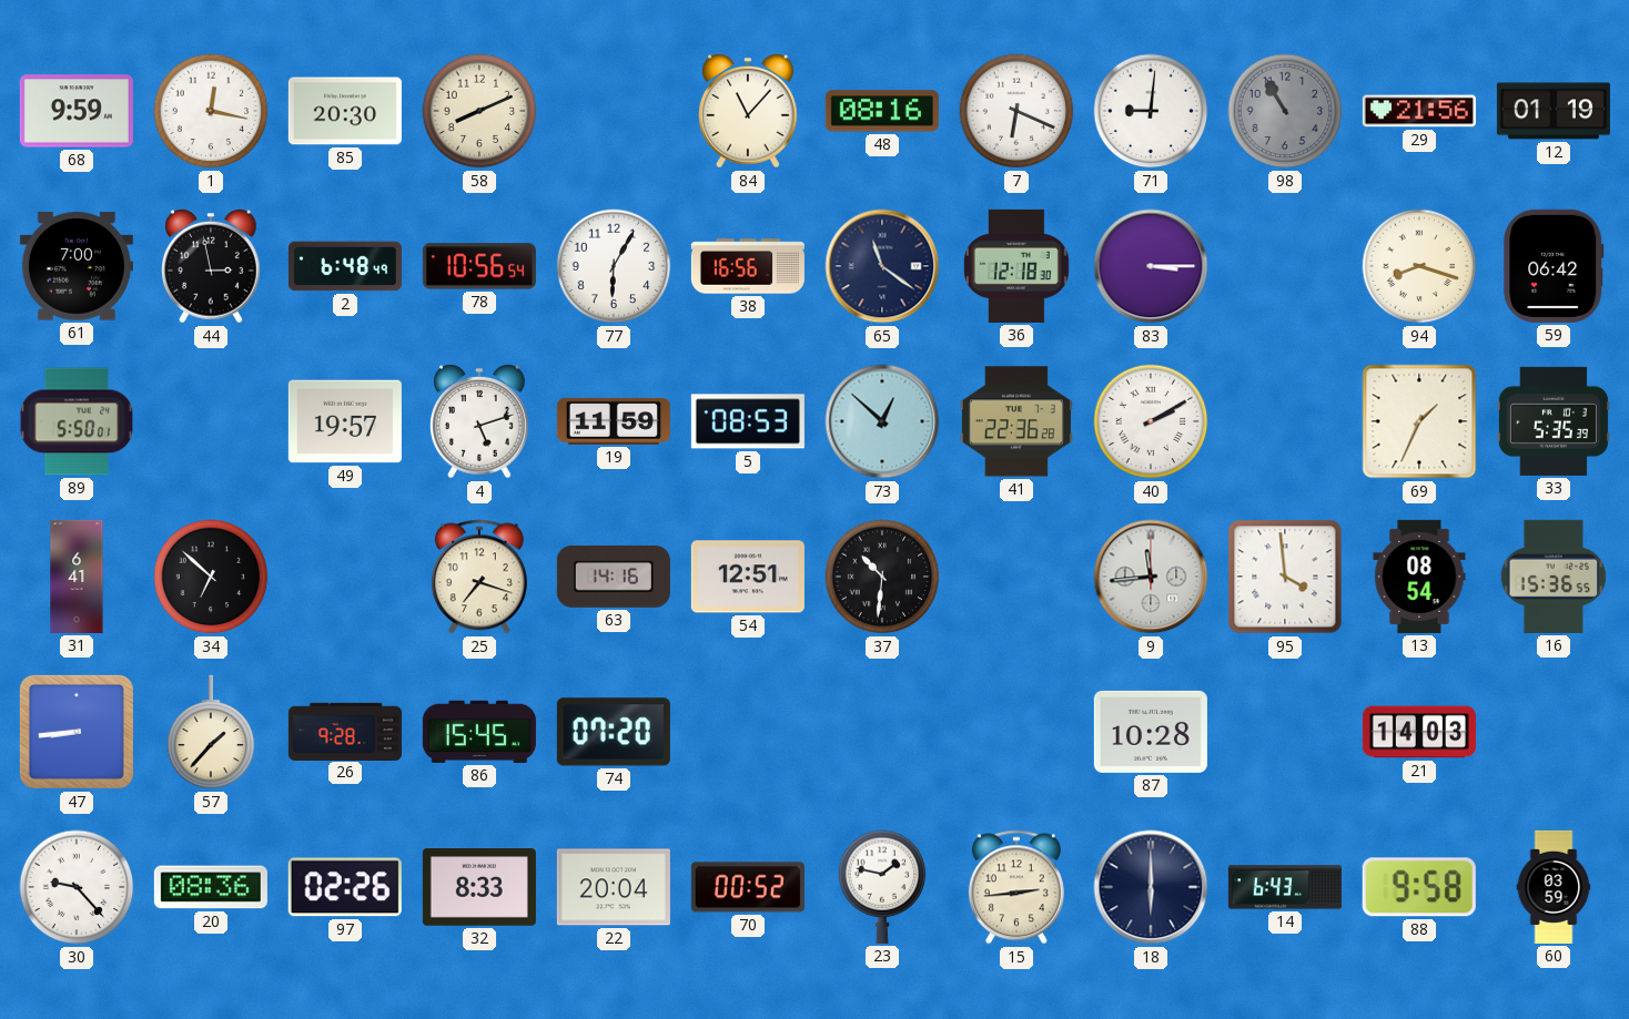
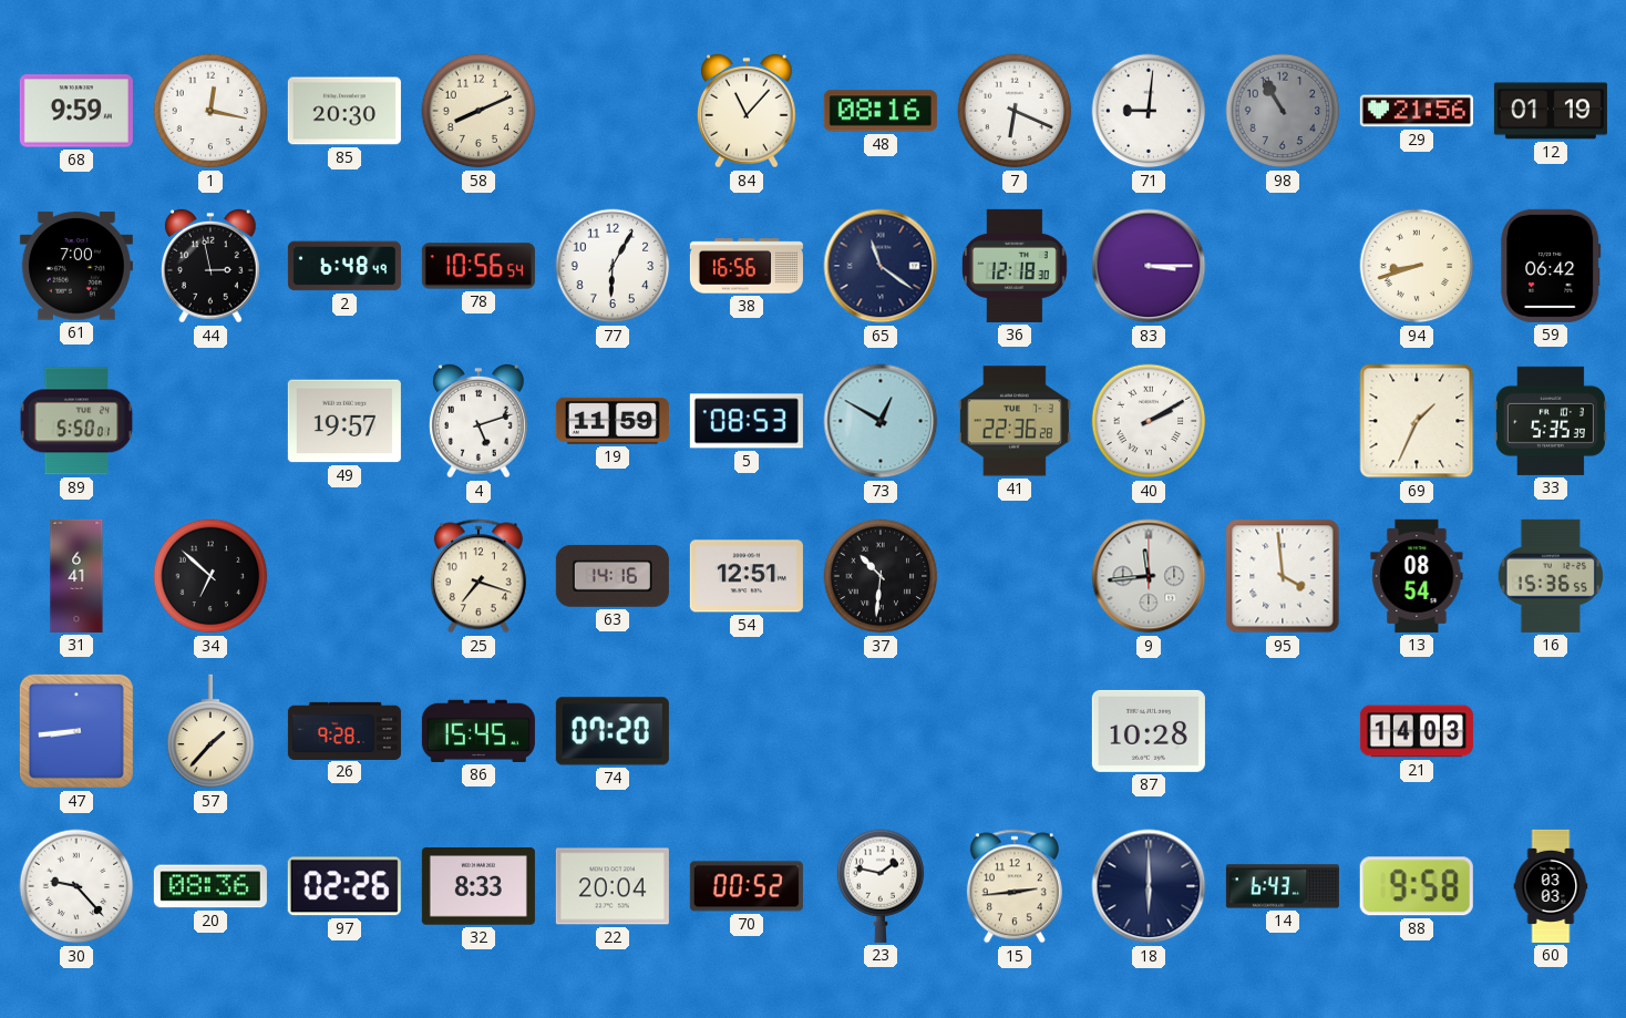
94: 8:18 -> 8:42 (1417, 266)
73: 12:52 -> 12:50 (881, 421)
60: 03:59 -> 03:03 (1551, 886)
